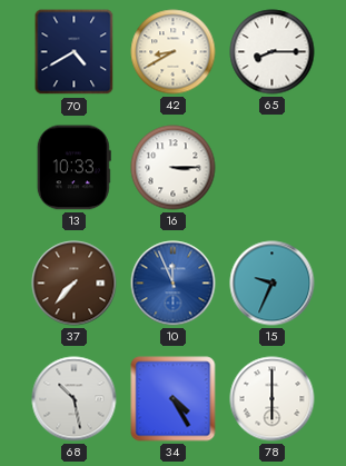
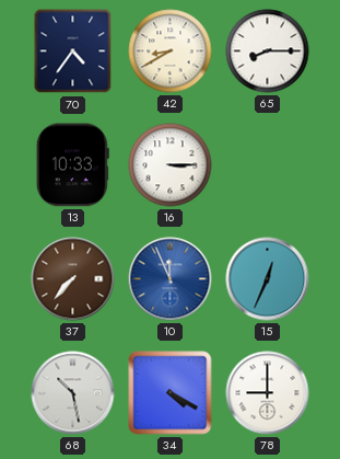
70: 4:40 -> 4:36 (73, 51)
15: 9:34 -> 12:34 (268, 279)
34: 4:25 -> 4:20 (171, 393)
78: 6:00 -> 9:00 (268, 393)
